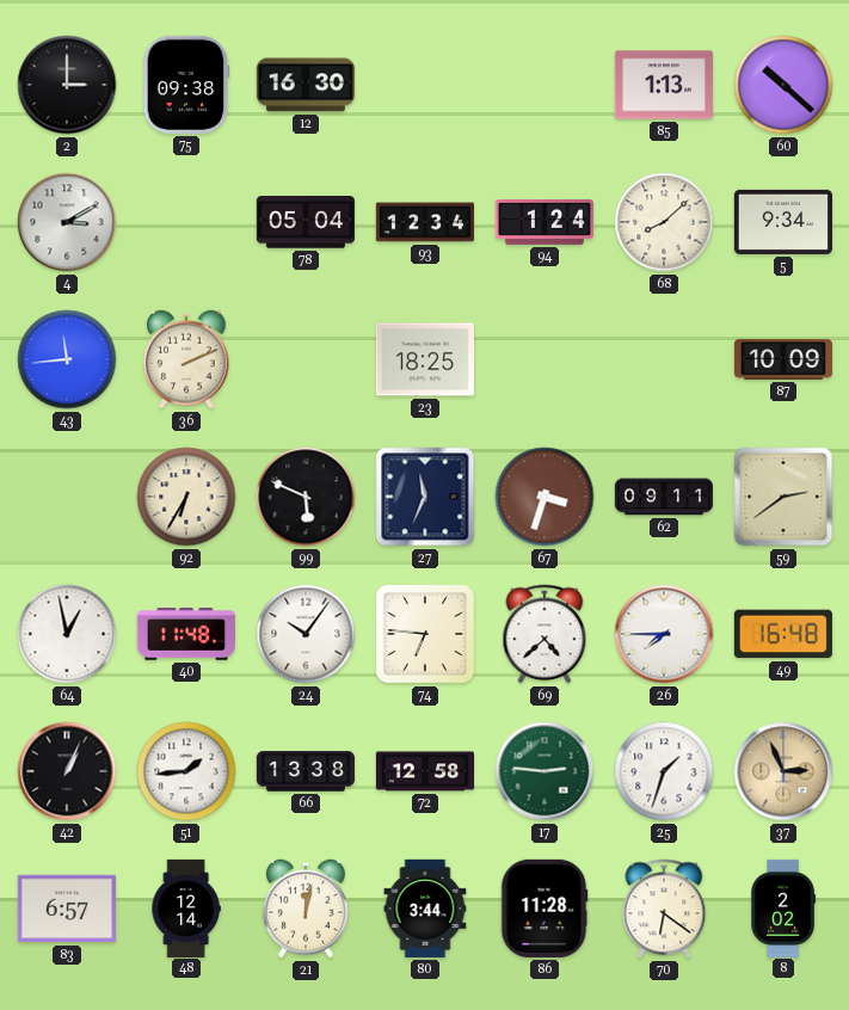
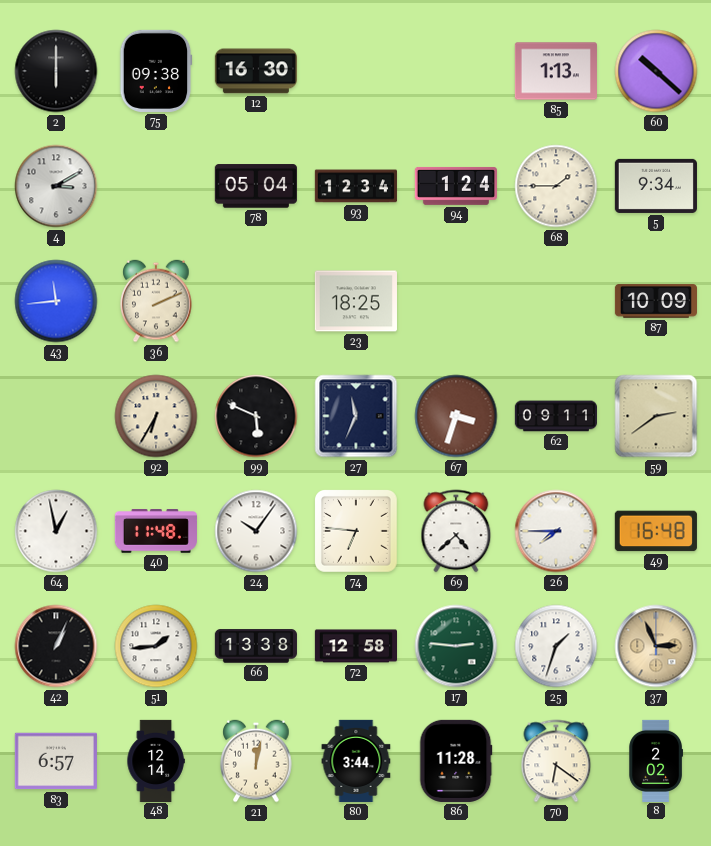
2: 3:00 -> 6:00 (56, 71)
68: 8:08 -> 1:45 (556, 186)
